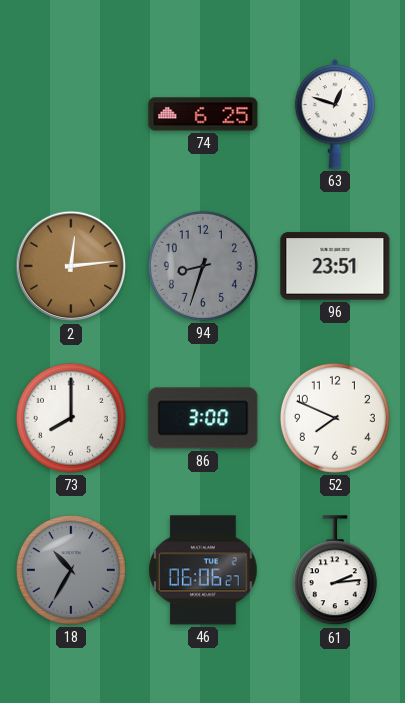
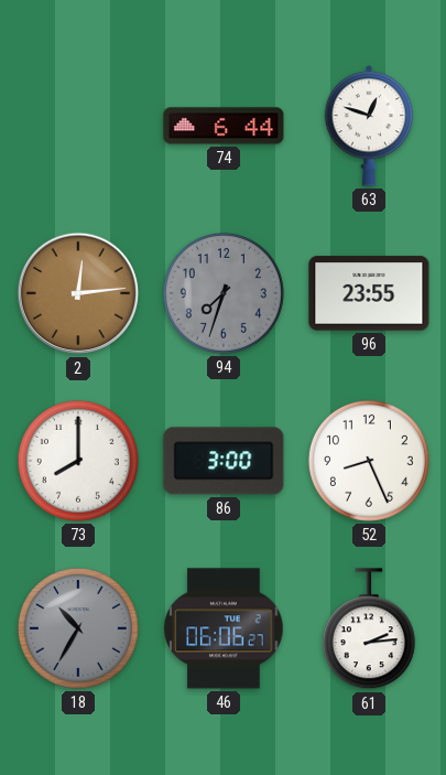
74: 6:25 -> 6:44 (224, 126)
94: 8:33 -> 7:33 (224, 293)
96: 23:51 -> 23:55 (369, 293)
52: 7:49 -> 8:26 (369, 461)
